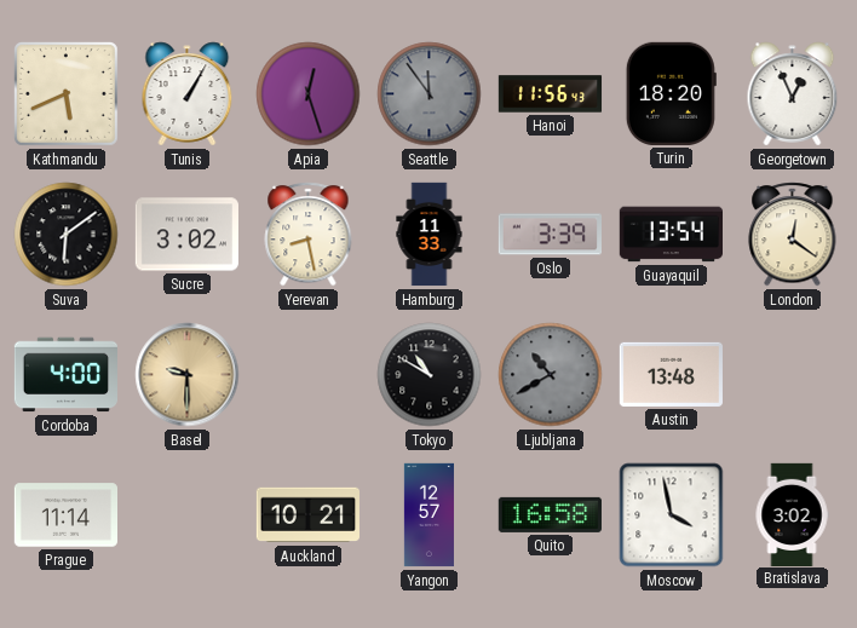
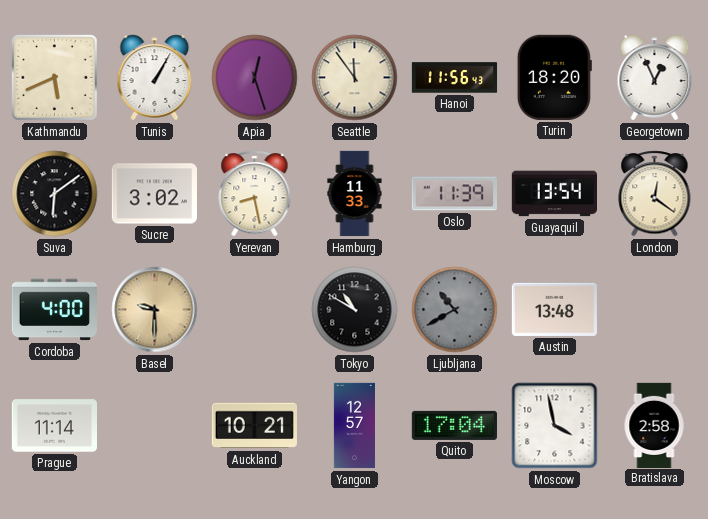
Seattle dial: grey -> cream (355, 78)
Oslo: 3:39 -> 11:39 (454, 194)
Quito: 16:58 -> 17:04 (454, 425)
Bratislava: 3:02 -> 2:58 (654, 425)
